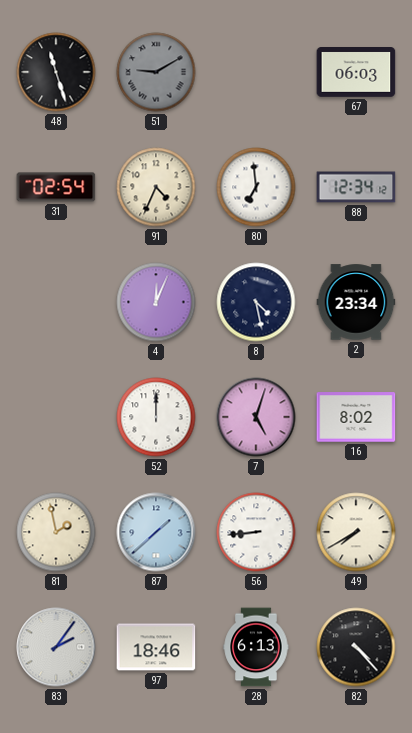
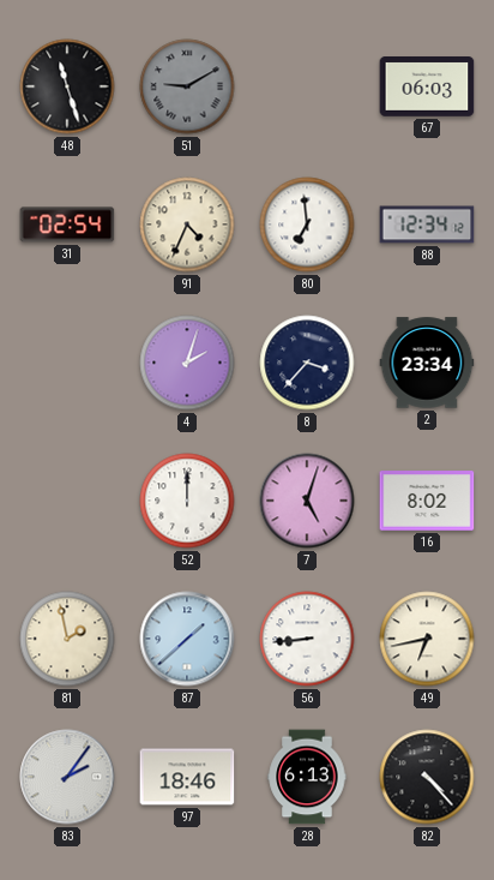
4: 12:04 -> 2:03 (187, 363)
8: 4:28 -> 3:37 (307, 363)
49: 7:40 -> 6:43 (427, 639)
